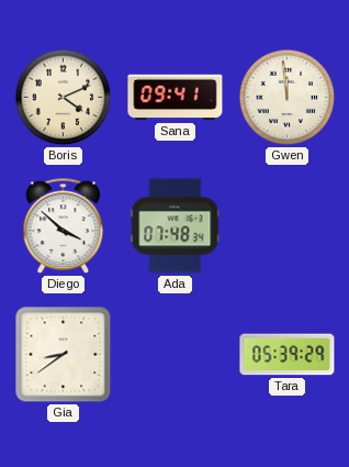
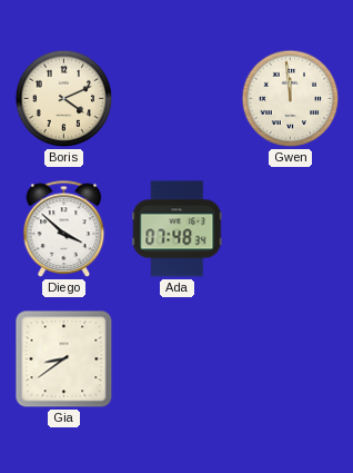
Sana: 09:41 -> none (176, 98)
Tara: 05:39 -> none (288, 355)
